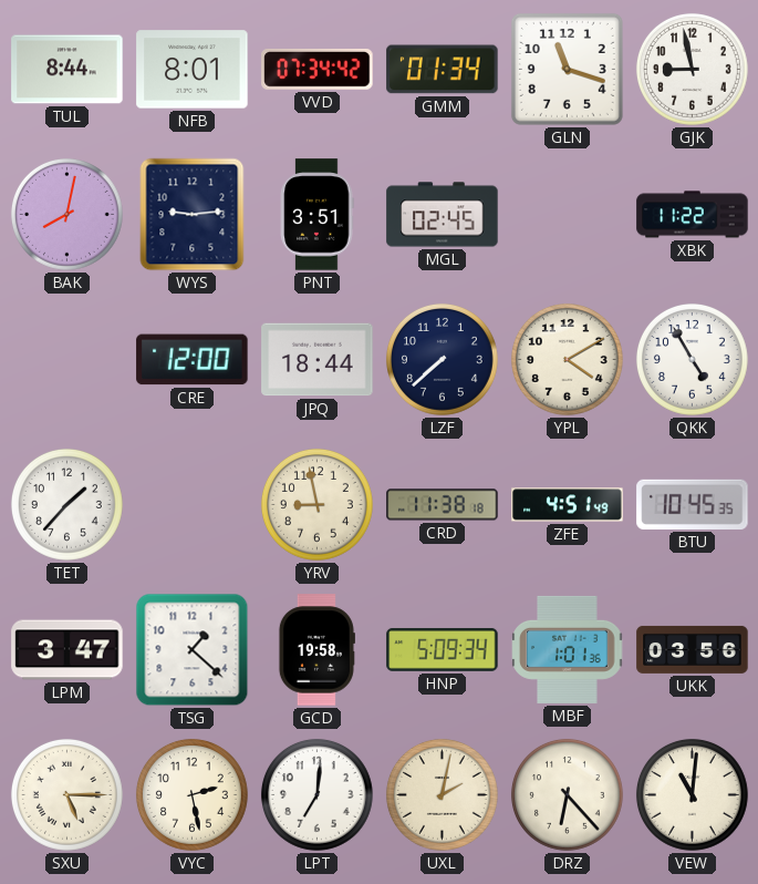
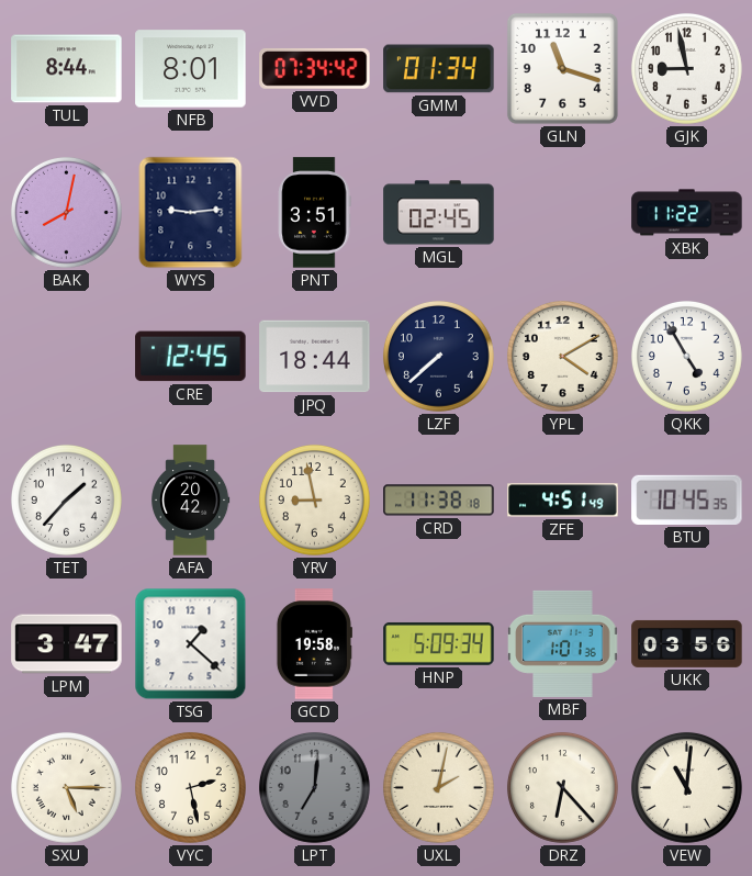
CRE: 12:00 -> 12:45 (191, 357)
AFA: none -> 20:42 (191, 501)
LPT dial: white -> grey (314, 788)
